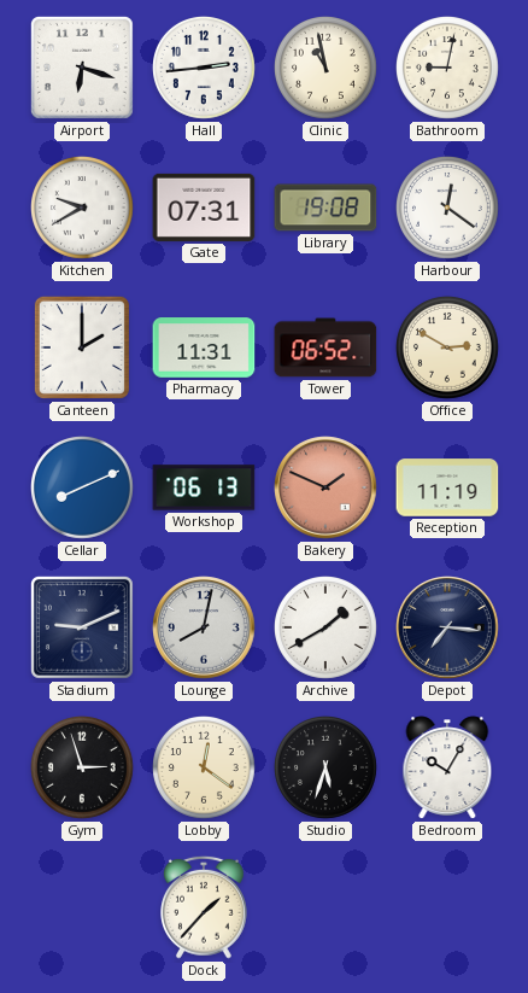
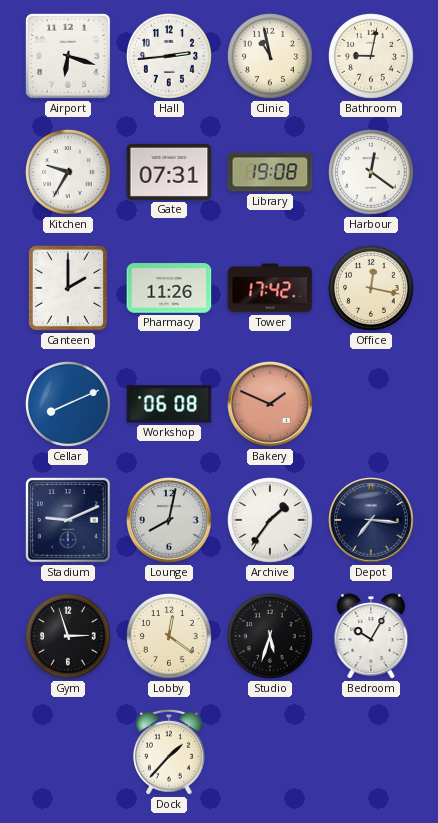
Kitchen: 9:40 -> 9:35 (69, 173)
Pharmacy: 11:31 -> 11:26 (169, 288)
Tower: 06:52 -> 17:42 (270, 288)
Office: 2:50 -> 12:17 (372, 289)
Workshop: 06:13 -> 06:08 (169, 404)
Reception: 11:19 -> none (447, 487)
Archive: 1:40 -> 1:36 (271, 521)
